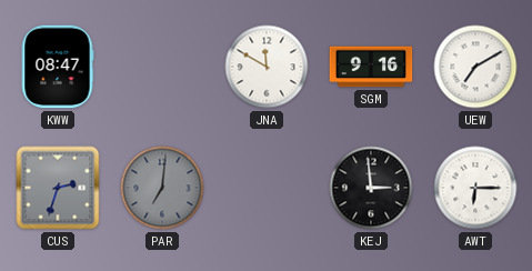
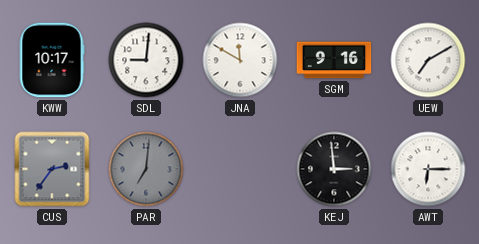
KWW: 08:47 -> 10:17 (52, 60)
SDL: none -> 9:01 (146, 60)
CUS: 2:33 -> 2:36 (52, 169)
